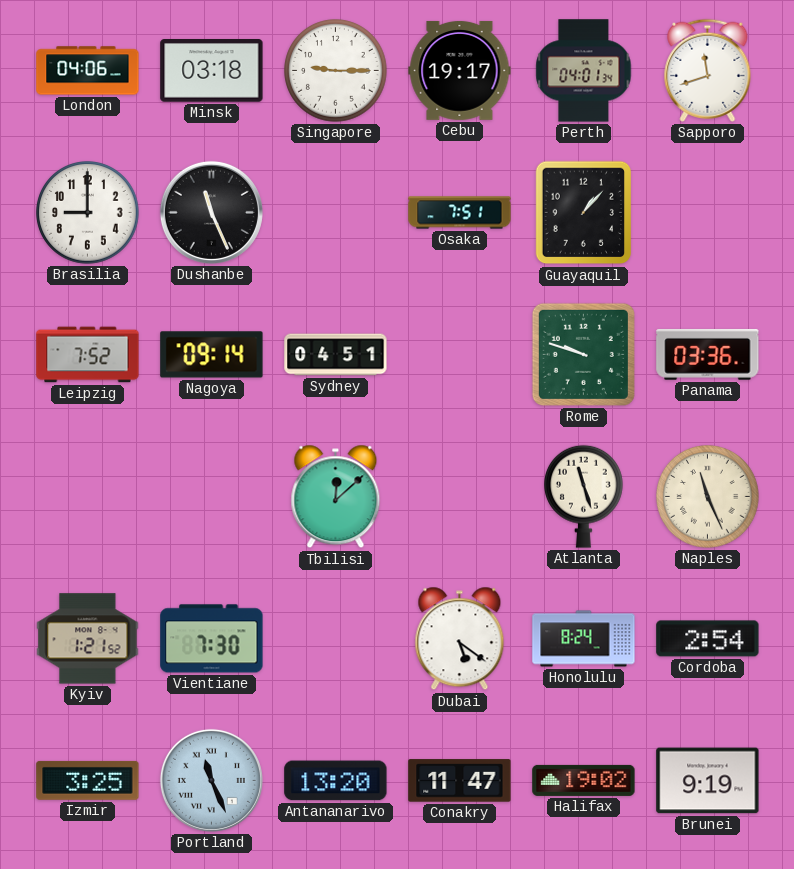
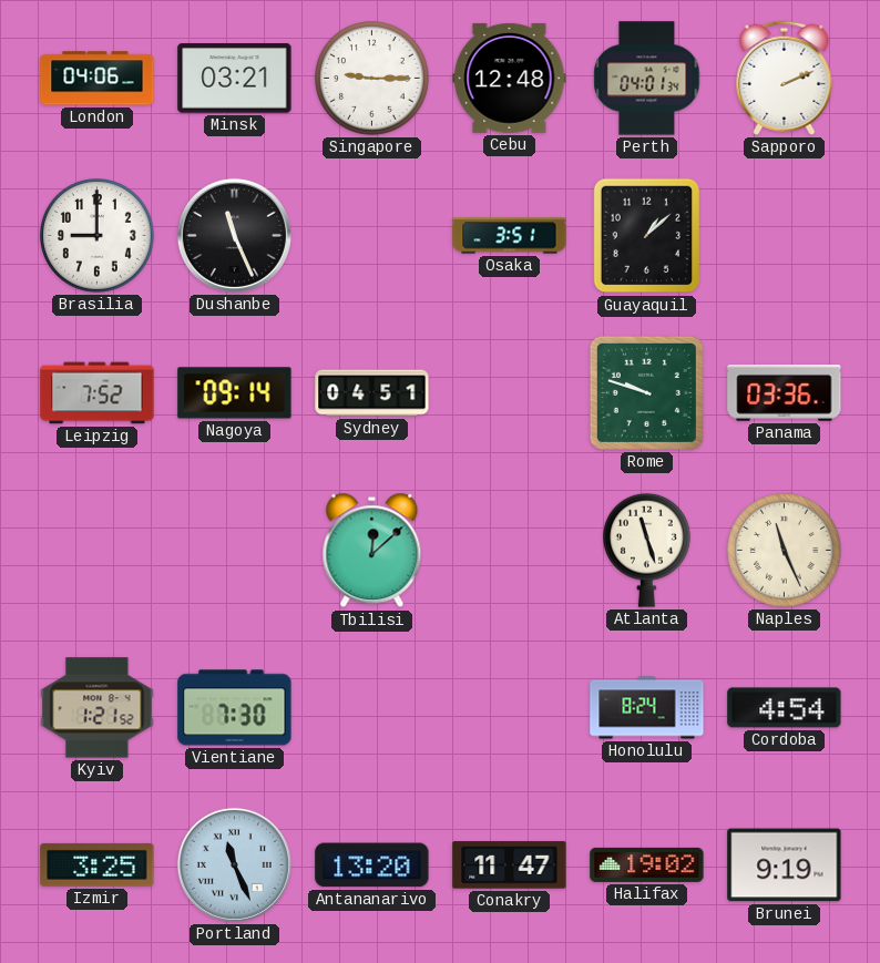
Minsk: 03:18 -> 03:21 (235, 79)
Cebu: 19:17 -> 12:48 (510, 78)
Sapporo: 11:42 -> 2:11 (785, 78)
Osaka: 7:51 -> 3:51 (510, 236)
Guayaquil: 1:07 -> 1:08 (647, 236)
Dubai: 5:21 -> none (460, 639)
Cordoba: 2:54 -> 4:54 (785, 708)
